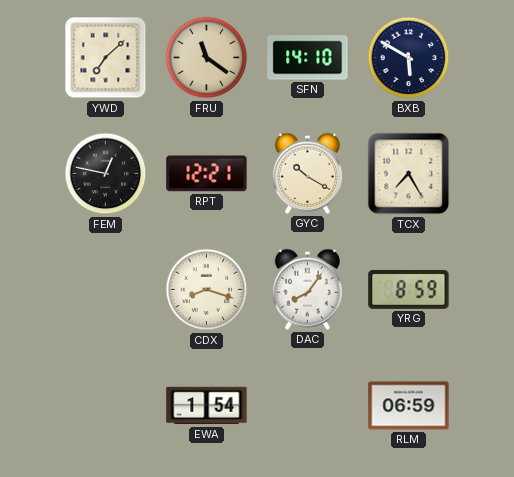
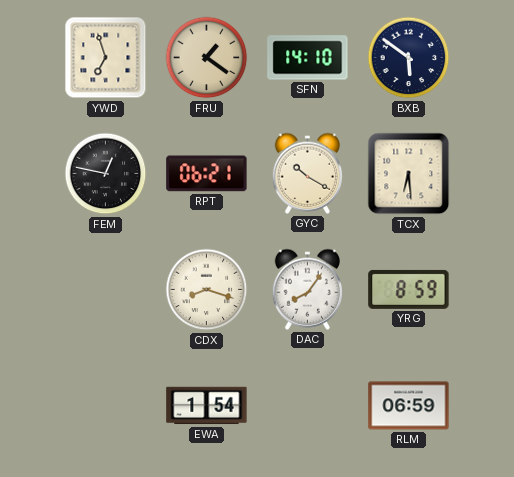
YWD: 7:08 -> 6:57 (106, 58)
FRU: 11:21 -> 1:21 (207, 58)
BXB: 5:50 -> 5:51 (409, 58)
RPT: 12:21 -> 06:21 (207, 174)
TCX: 7:25 -> 6:29 (409, 174)
